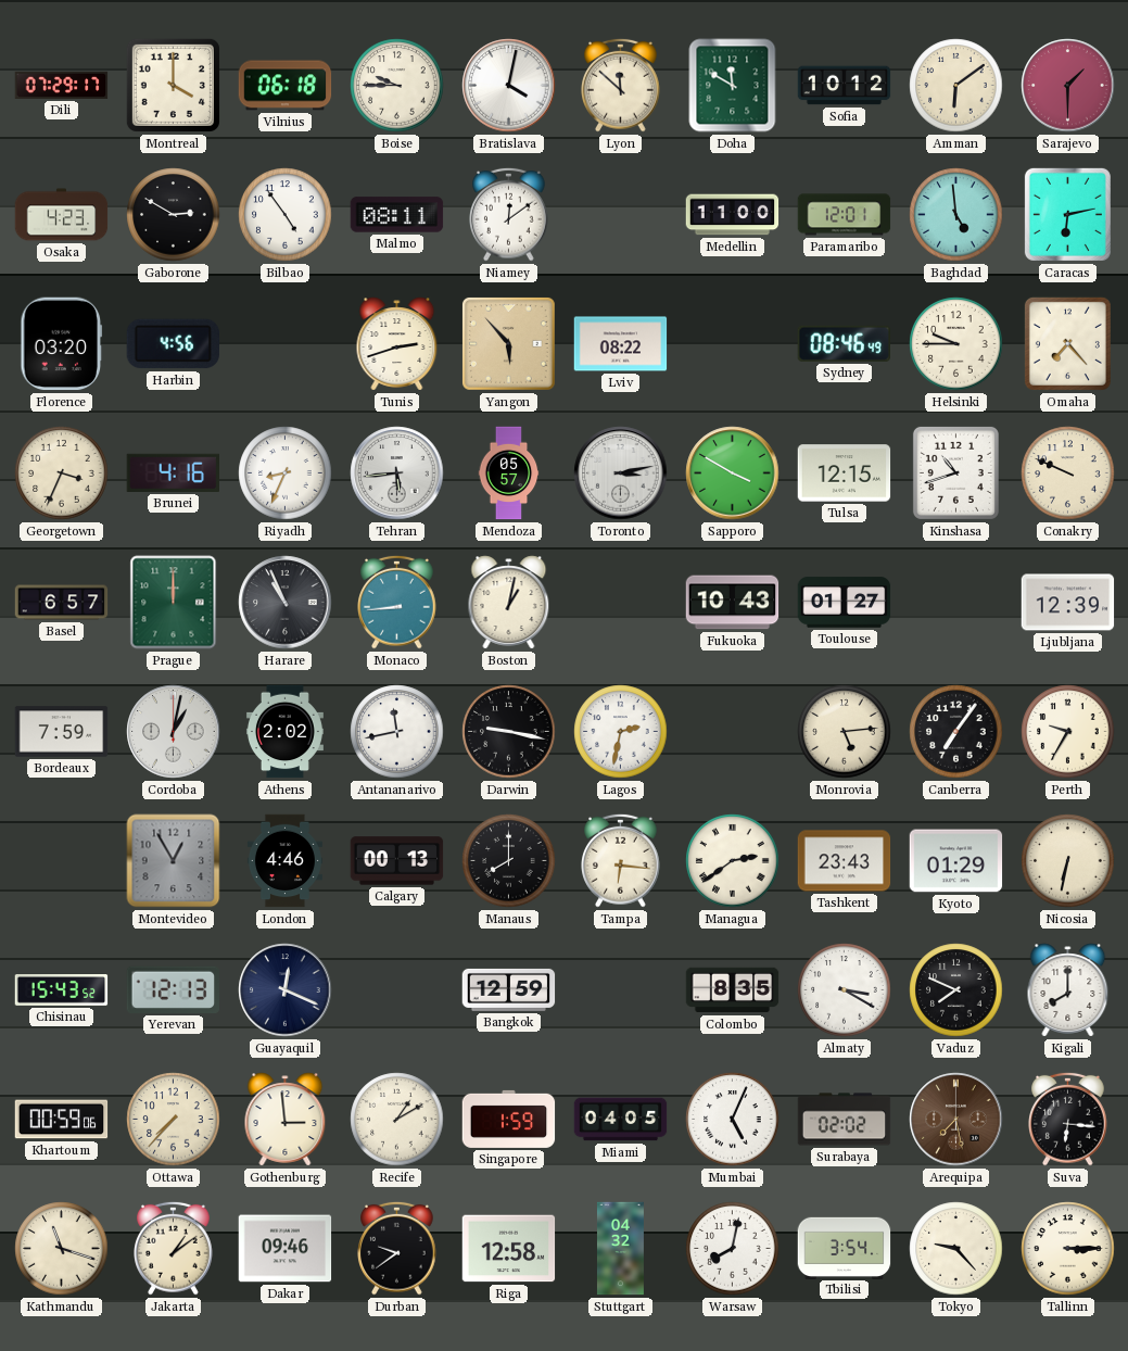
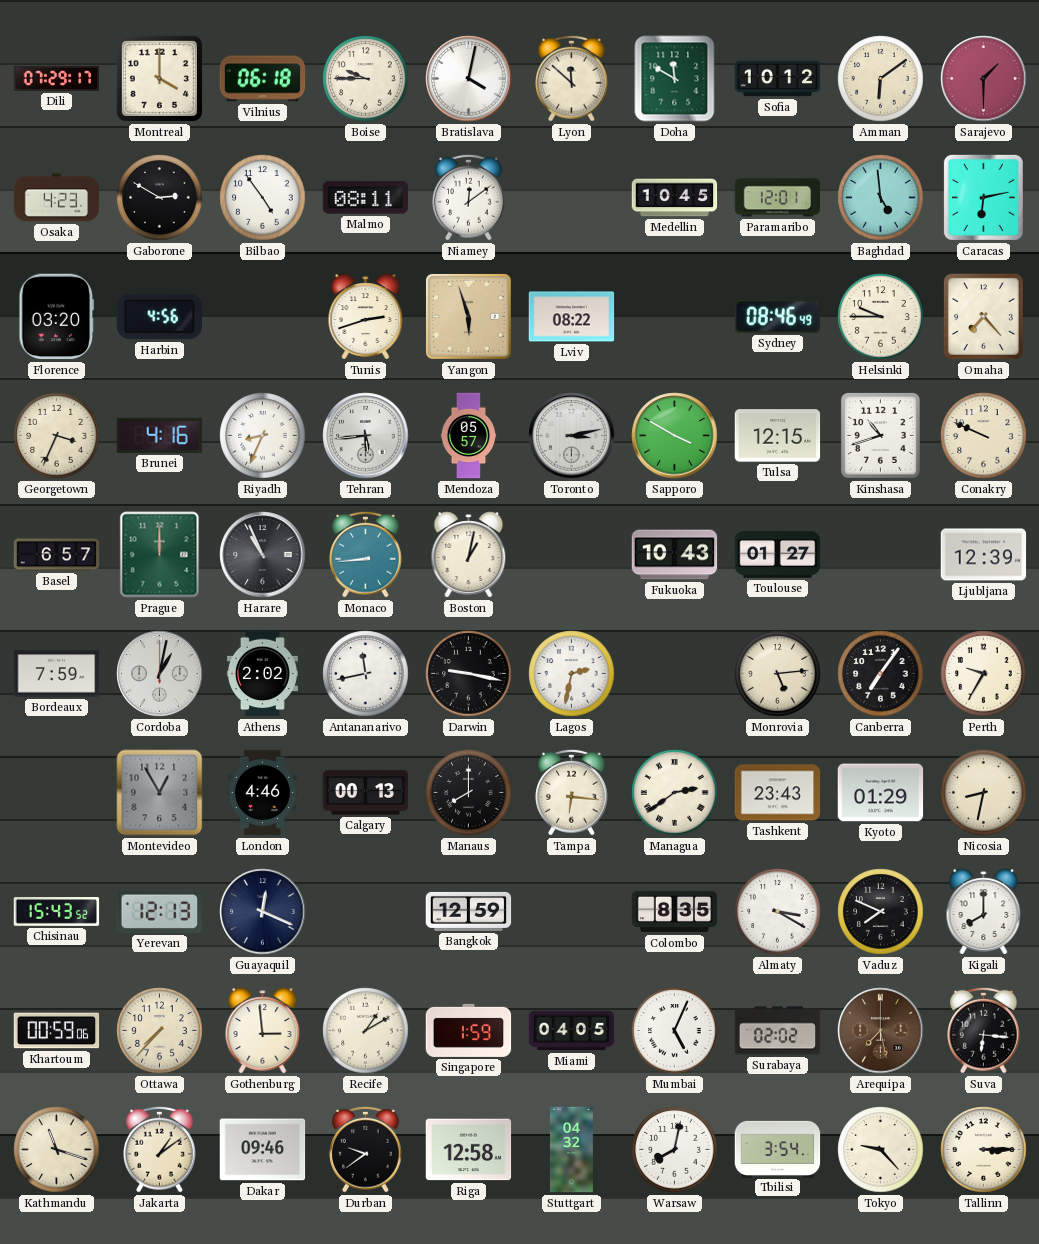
Medellin: 11:00 -> 10:45 (675, 198)
Yangon: 5:53 -> 5:57 (468, 316)
Nicosia: 6:32 -> 8:32 (984, 793)
